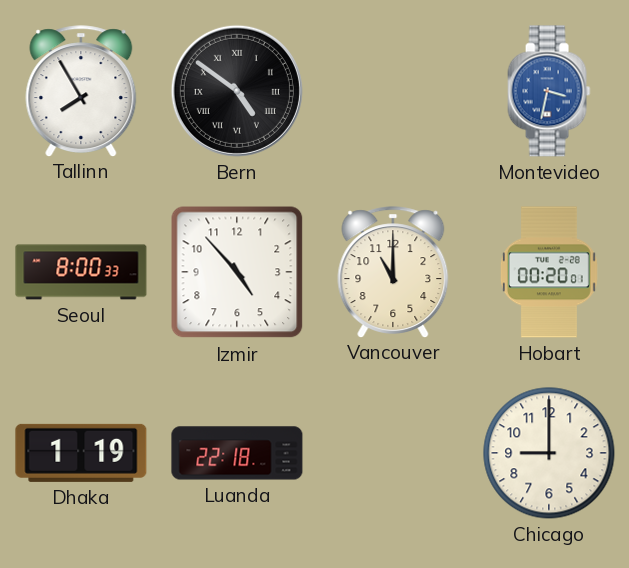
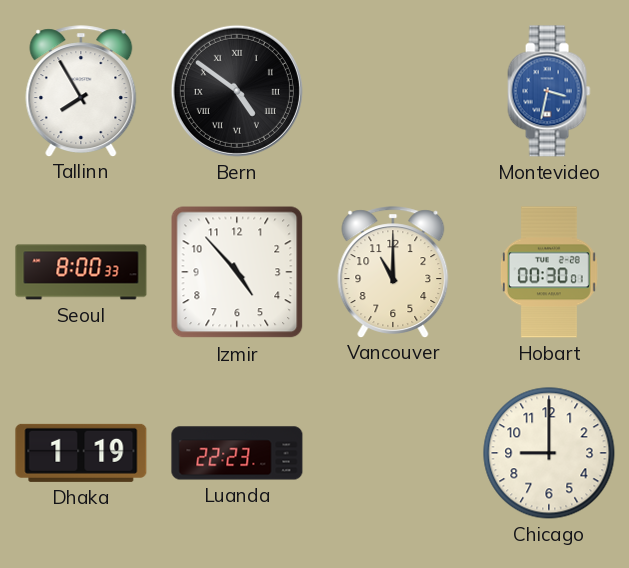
Hobart: 00:20 -> 00:30 (549, 272)
Luanda: 22:18 -> 22:23 (237, 453)
